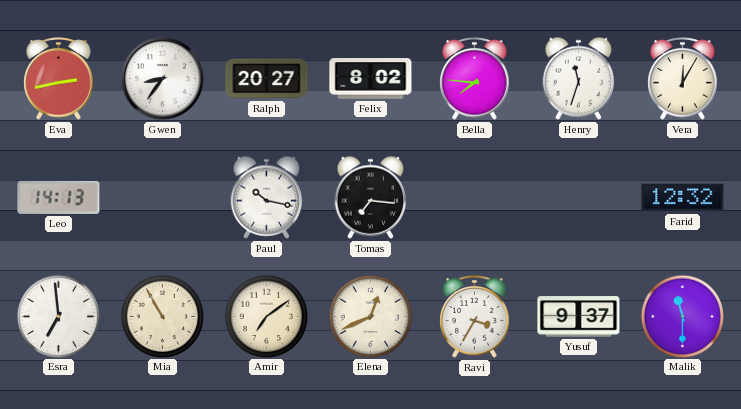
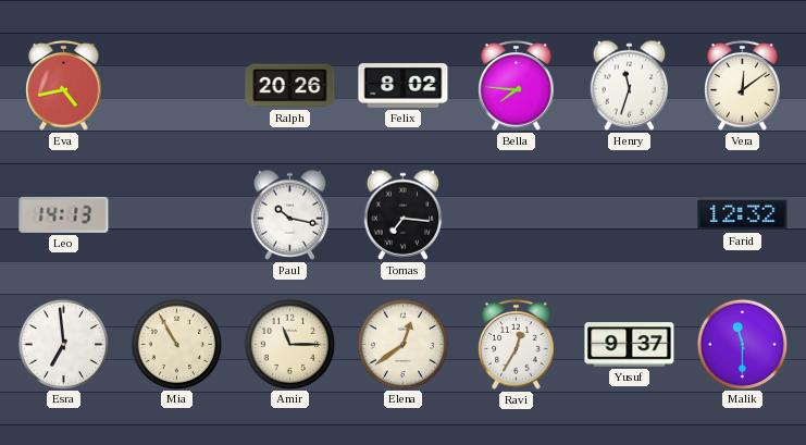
Eva: 2:43 -> 4:43 (64, 86)
Gwen: 8:36 -> none (162, 78)
Ralph: 20:27 -> 20:26 (290, 86)
Vera: 12:05 -> 12:09 (743, 86)
Amir: 7:09 -> 11:15 (289, 344)
Elena: 12:41 -> 12:39 (402, 344)
Ravi: 3:35 -> 12:35 (517, 345)
